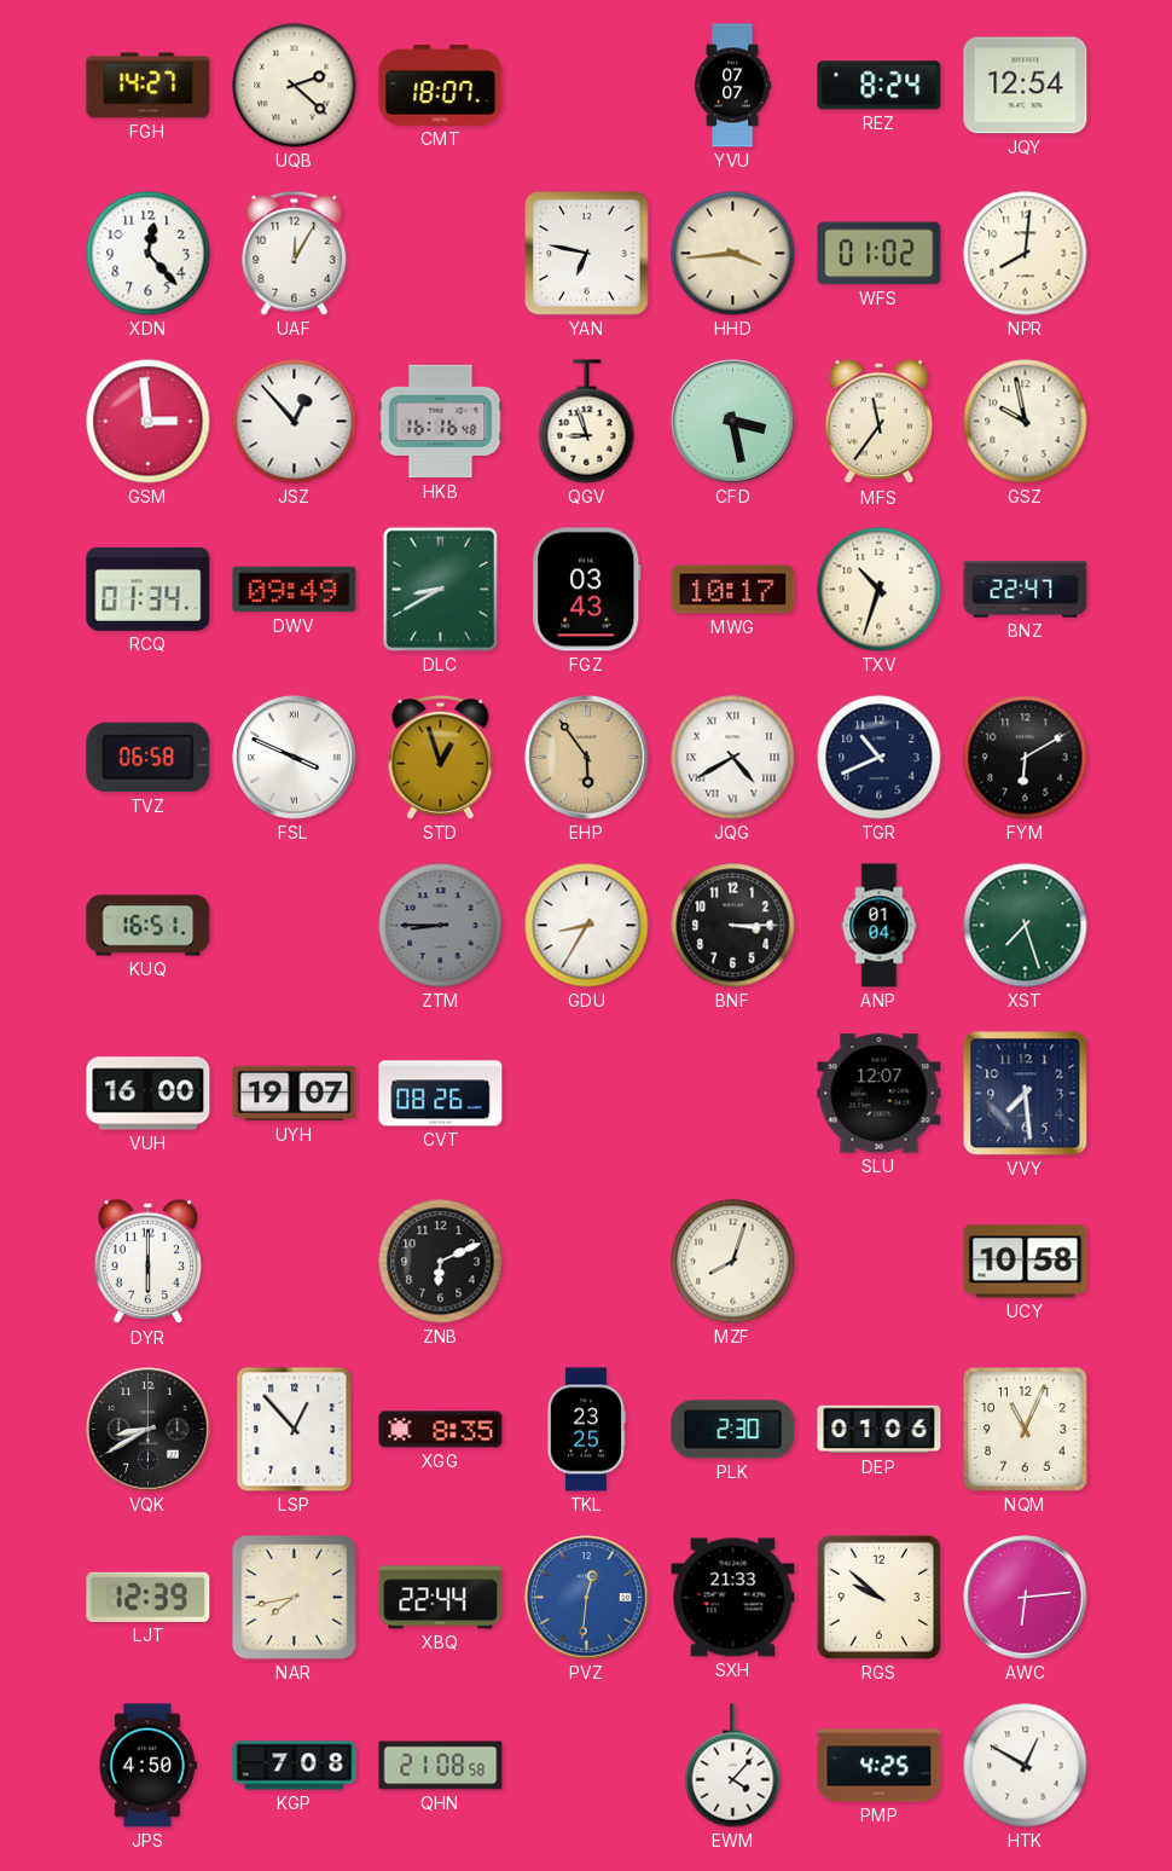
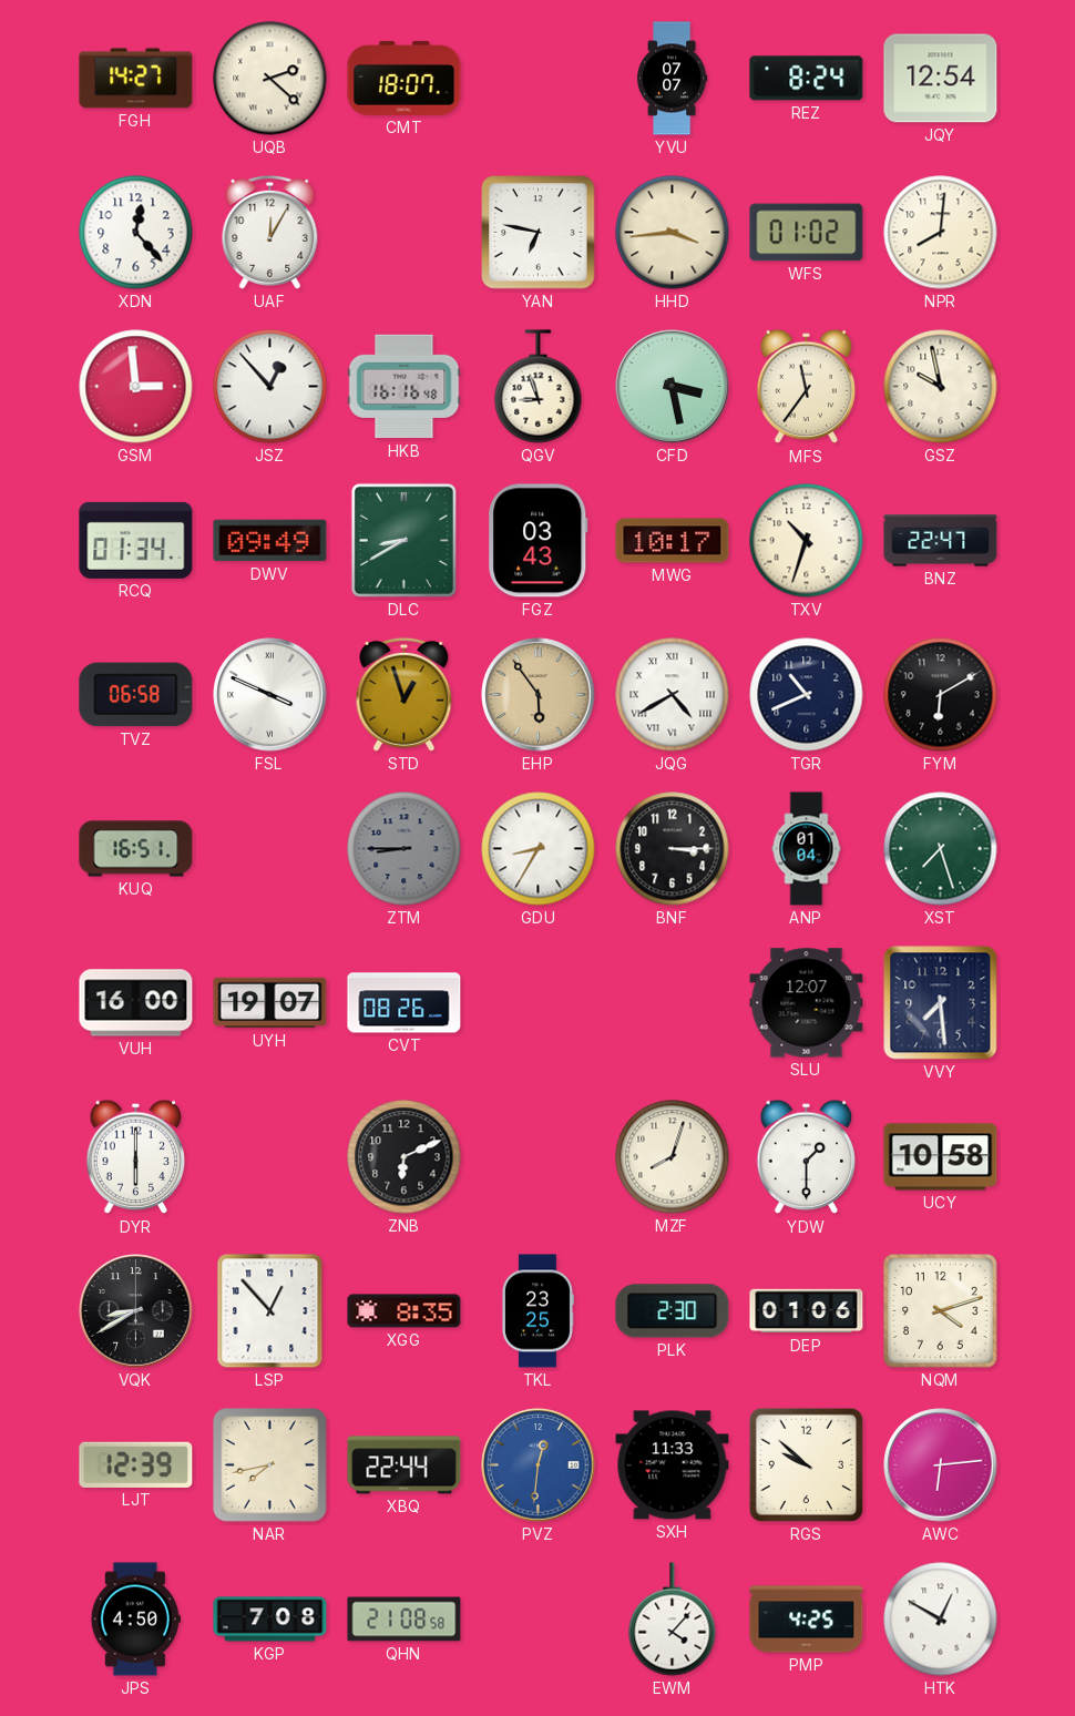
YDW: none -> 1:30 (807, 1157)
NQM: 11:04 -> 4:12 (941, 1311)
SXH: 21:33 -> 11:33 (673, 1465)
